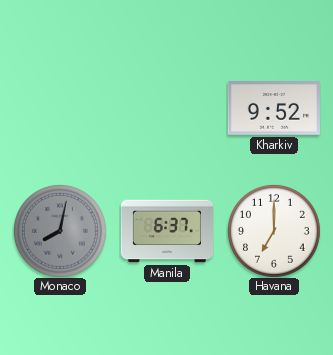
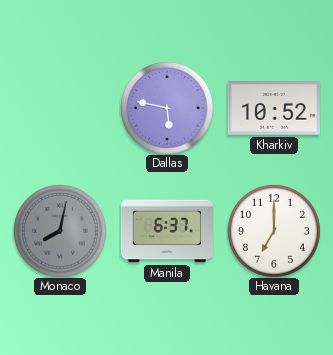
Dallas: none -> 5:47 (167, 108)
Kharkiv: 9:52 -> 10:52 (274, 108)
